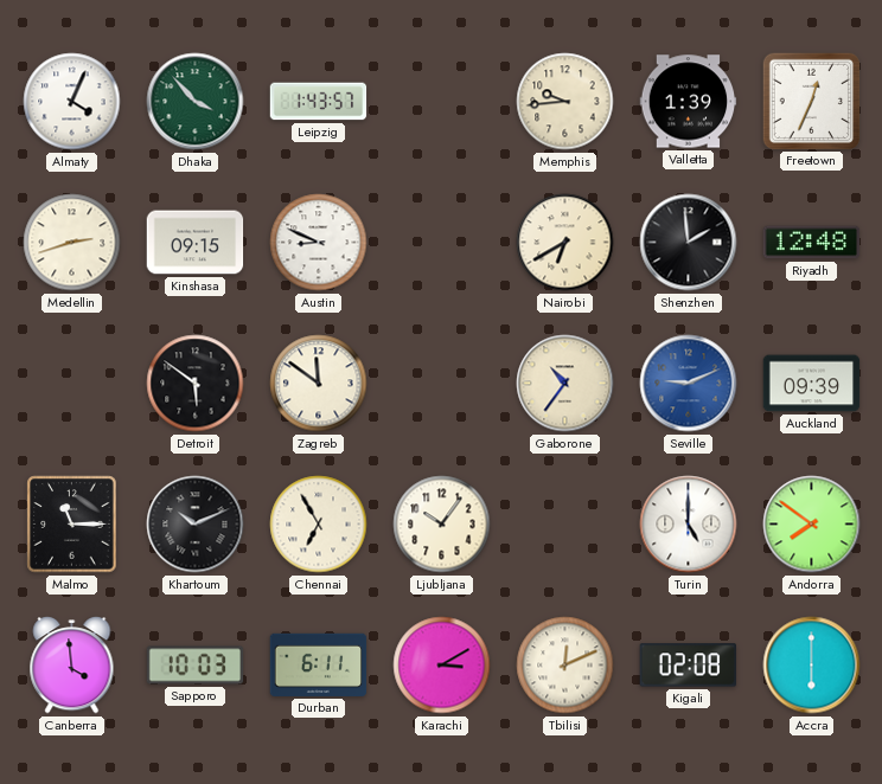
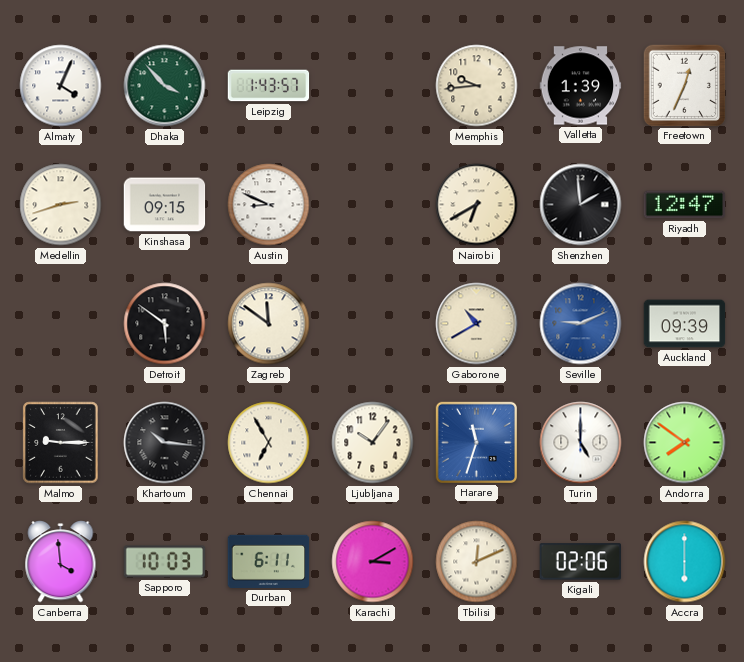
Riyadh: 12:48 -> 12:47 (685, 205)
Gaborone: 10:36 -> 10:40 (477, 324)
Malmo: 11:15 -> 9:15 (61, 443)
Khartoum: 10:11 -> 10:16 (165, 443)
Harare: none -> 11:33 (476, 442)
Kigali: 02:08 -> 02:06 (580, 562)
